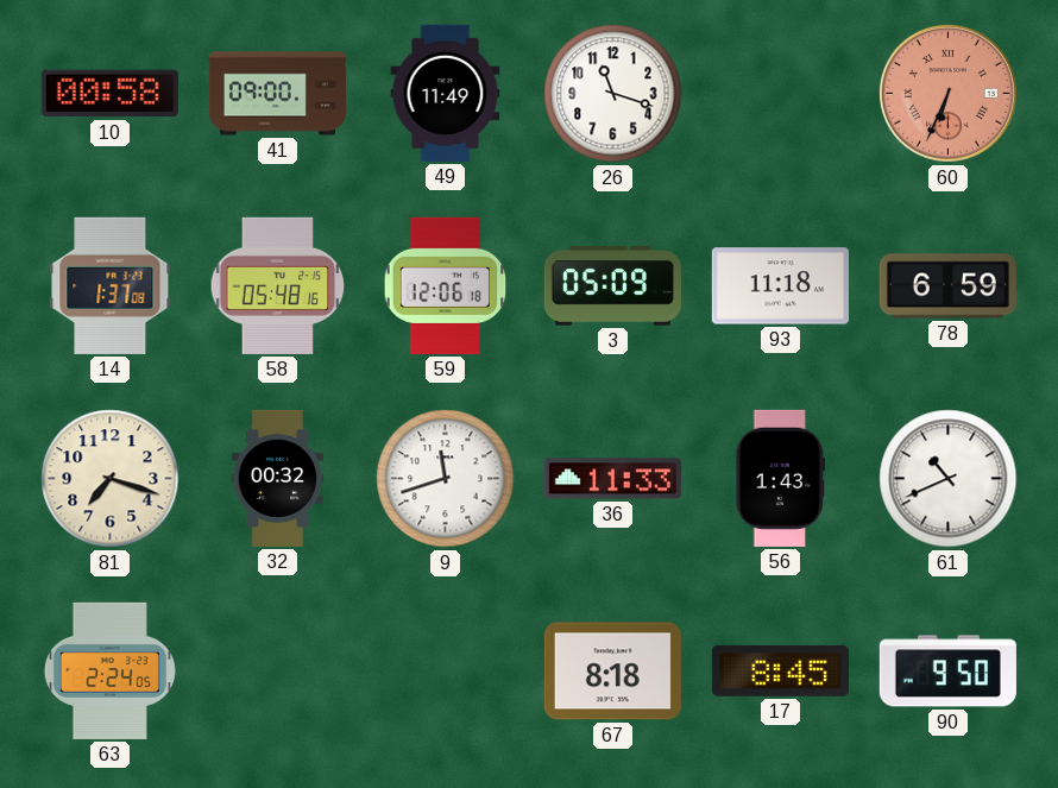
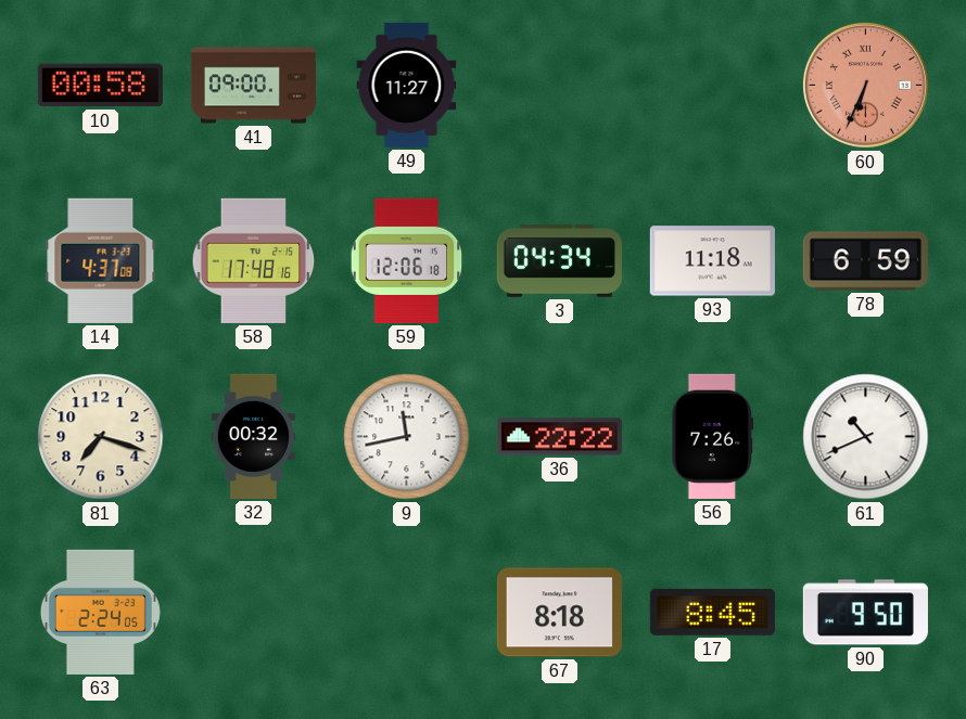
49: 11:49 -> 11:27 (407, 85)
26: 11:18 -> none (613, 94)
14: 1:37 -> 4:37 (101, 260)
58: 05:48 -> 17:48 (254, 260)
3: 05:09 -> 04:34 (559, 261)
9: 11:42 -> 11:43 (407, 437)
36: 11:33 -> 22:22 (559, 437)
56: 1:43 -> 7:26 (713, 436)
